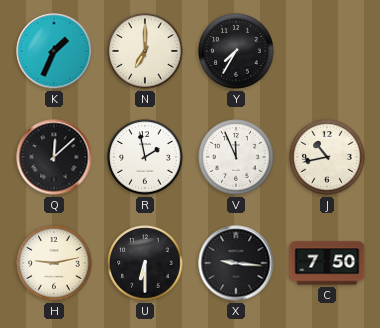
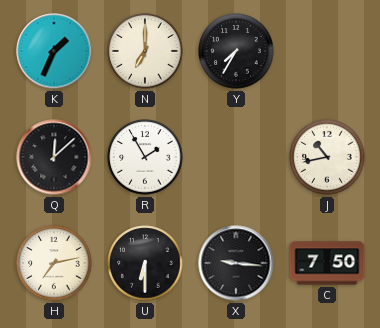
R: 1:58 -> 1:55 (145, 157)
V: 11:56 -> none (236, 157)
H: 9:13 -> 7:13 (54, 263)
